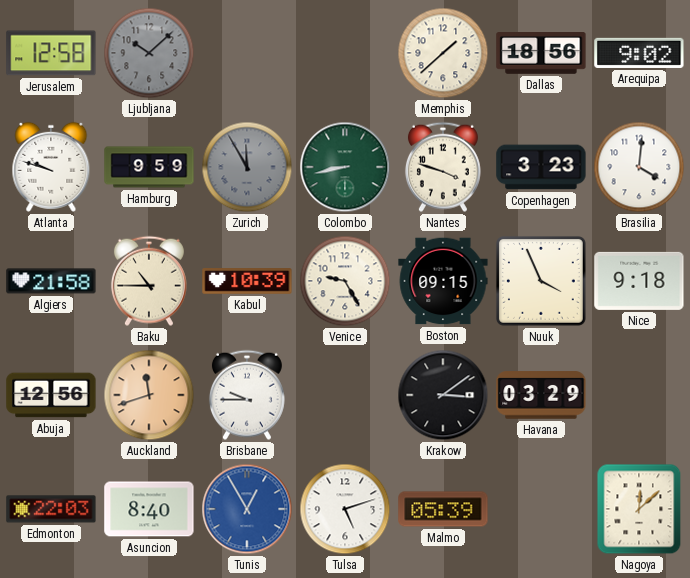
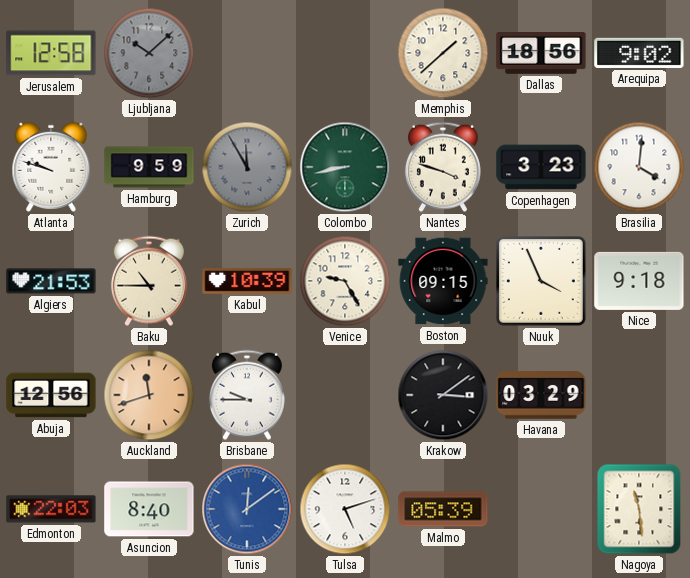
Algiers: 21:58 -> 21:53 (51, 281)
Tunis: 12:55 -> 12:09 (247, 509)
Nagoya: 12:08 -> 11:29 (639, 509)
